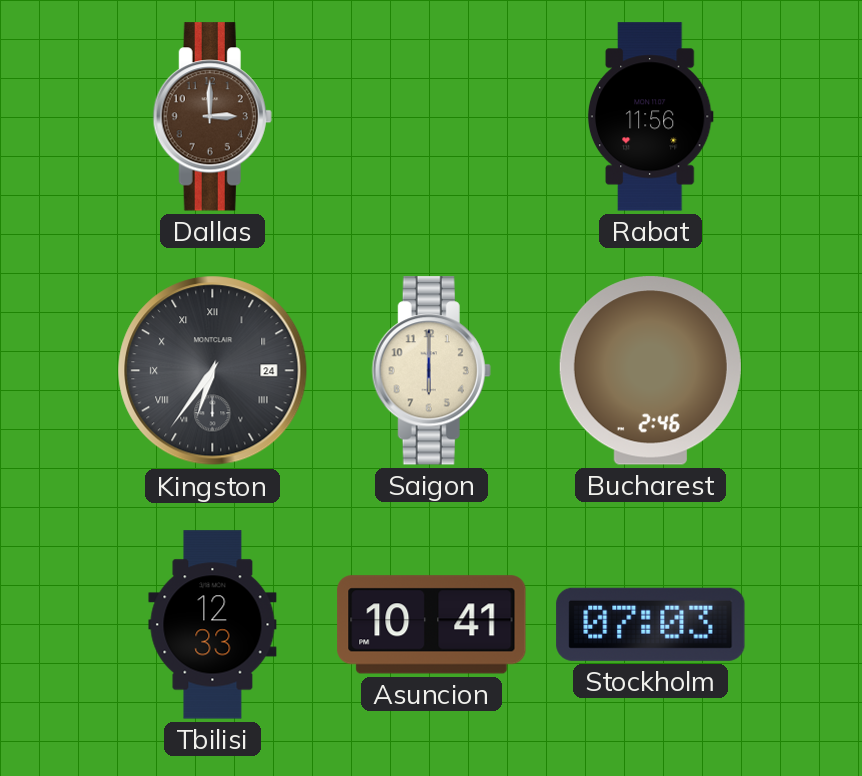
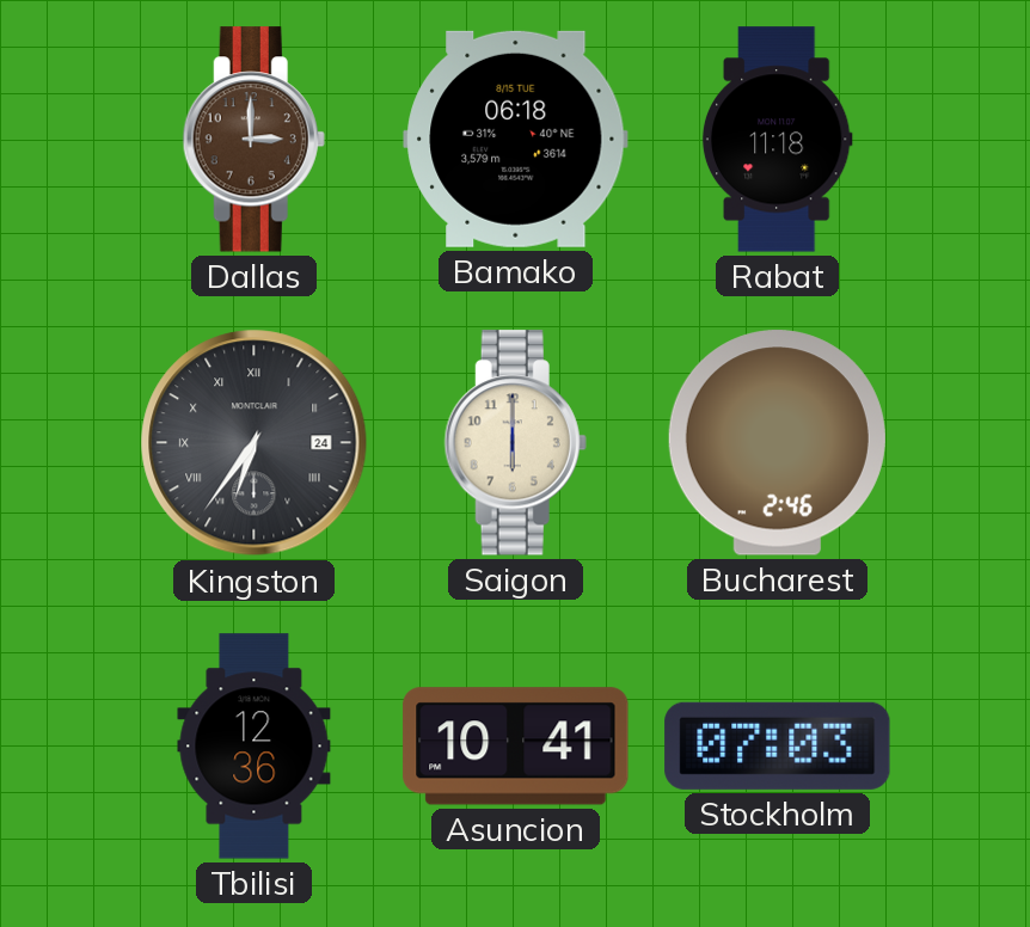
Bamako: none -> 06:18 (516, 139)
Rabat: 11:56 -> 11:18 (777, 140)
Tbilisi: 12:33 -> 12:36 (255, 747)
